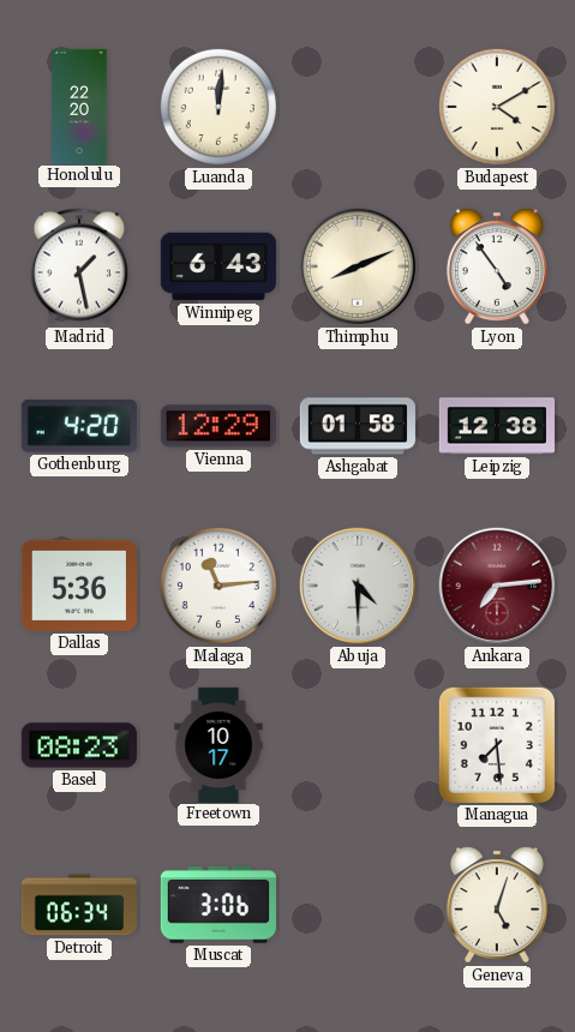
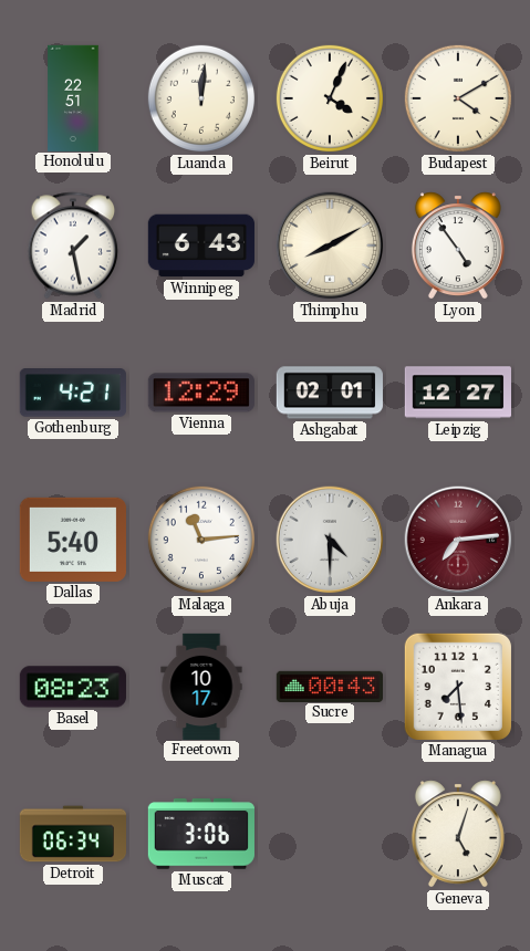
Honolulu: 22:20 -> 22:51 (73, 97)
Beirut: none -> 4:04 (330, 98)
Thimphu: 8:11 -> 8:10 (330, 245)
Gothenburg: 4:20 -> 4:21 (73, 394)
Ashgabat: 01:58 -> 02:01 (330, 393)
Leipzig: 12:38 -> 12:27 (457, 393)
Dallas: 5:36 -> 5:40 (73, 540)
Sucre: none -> 00:43 (329, 686)
